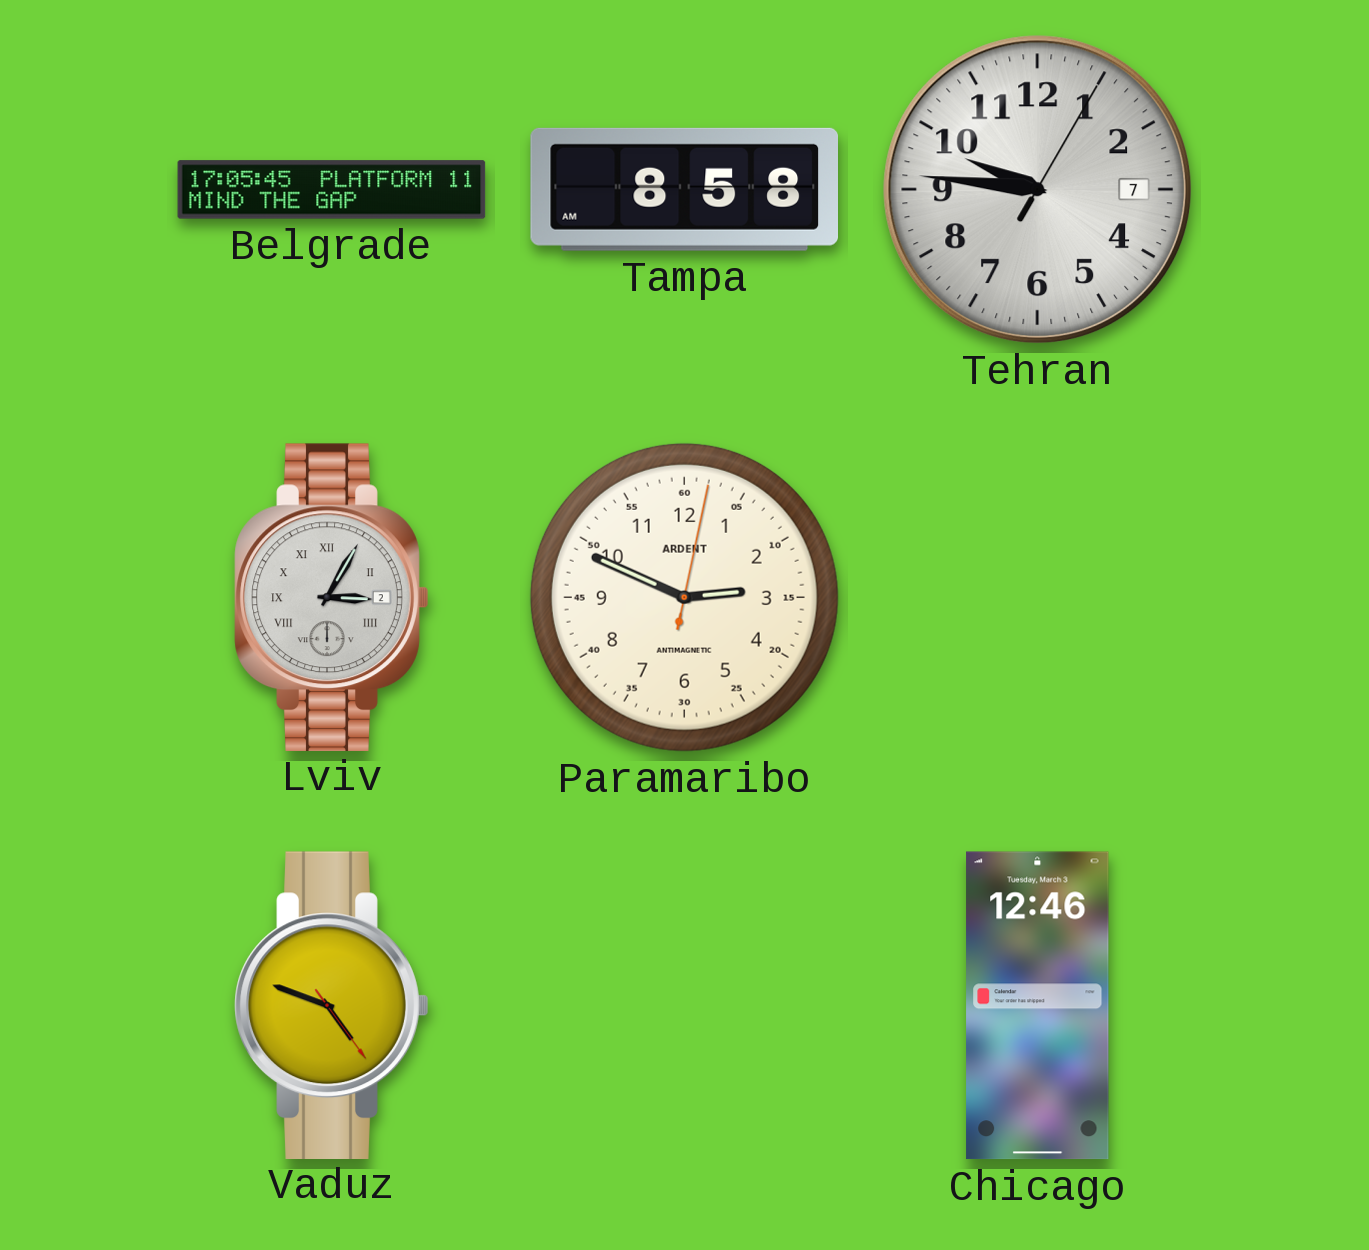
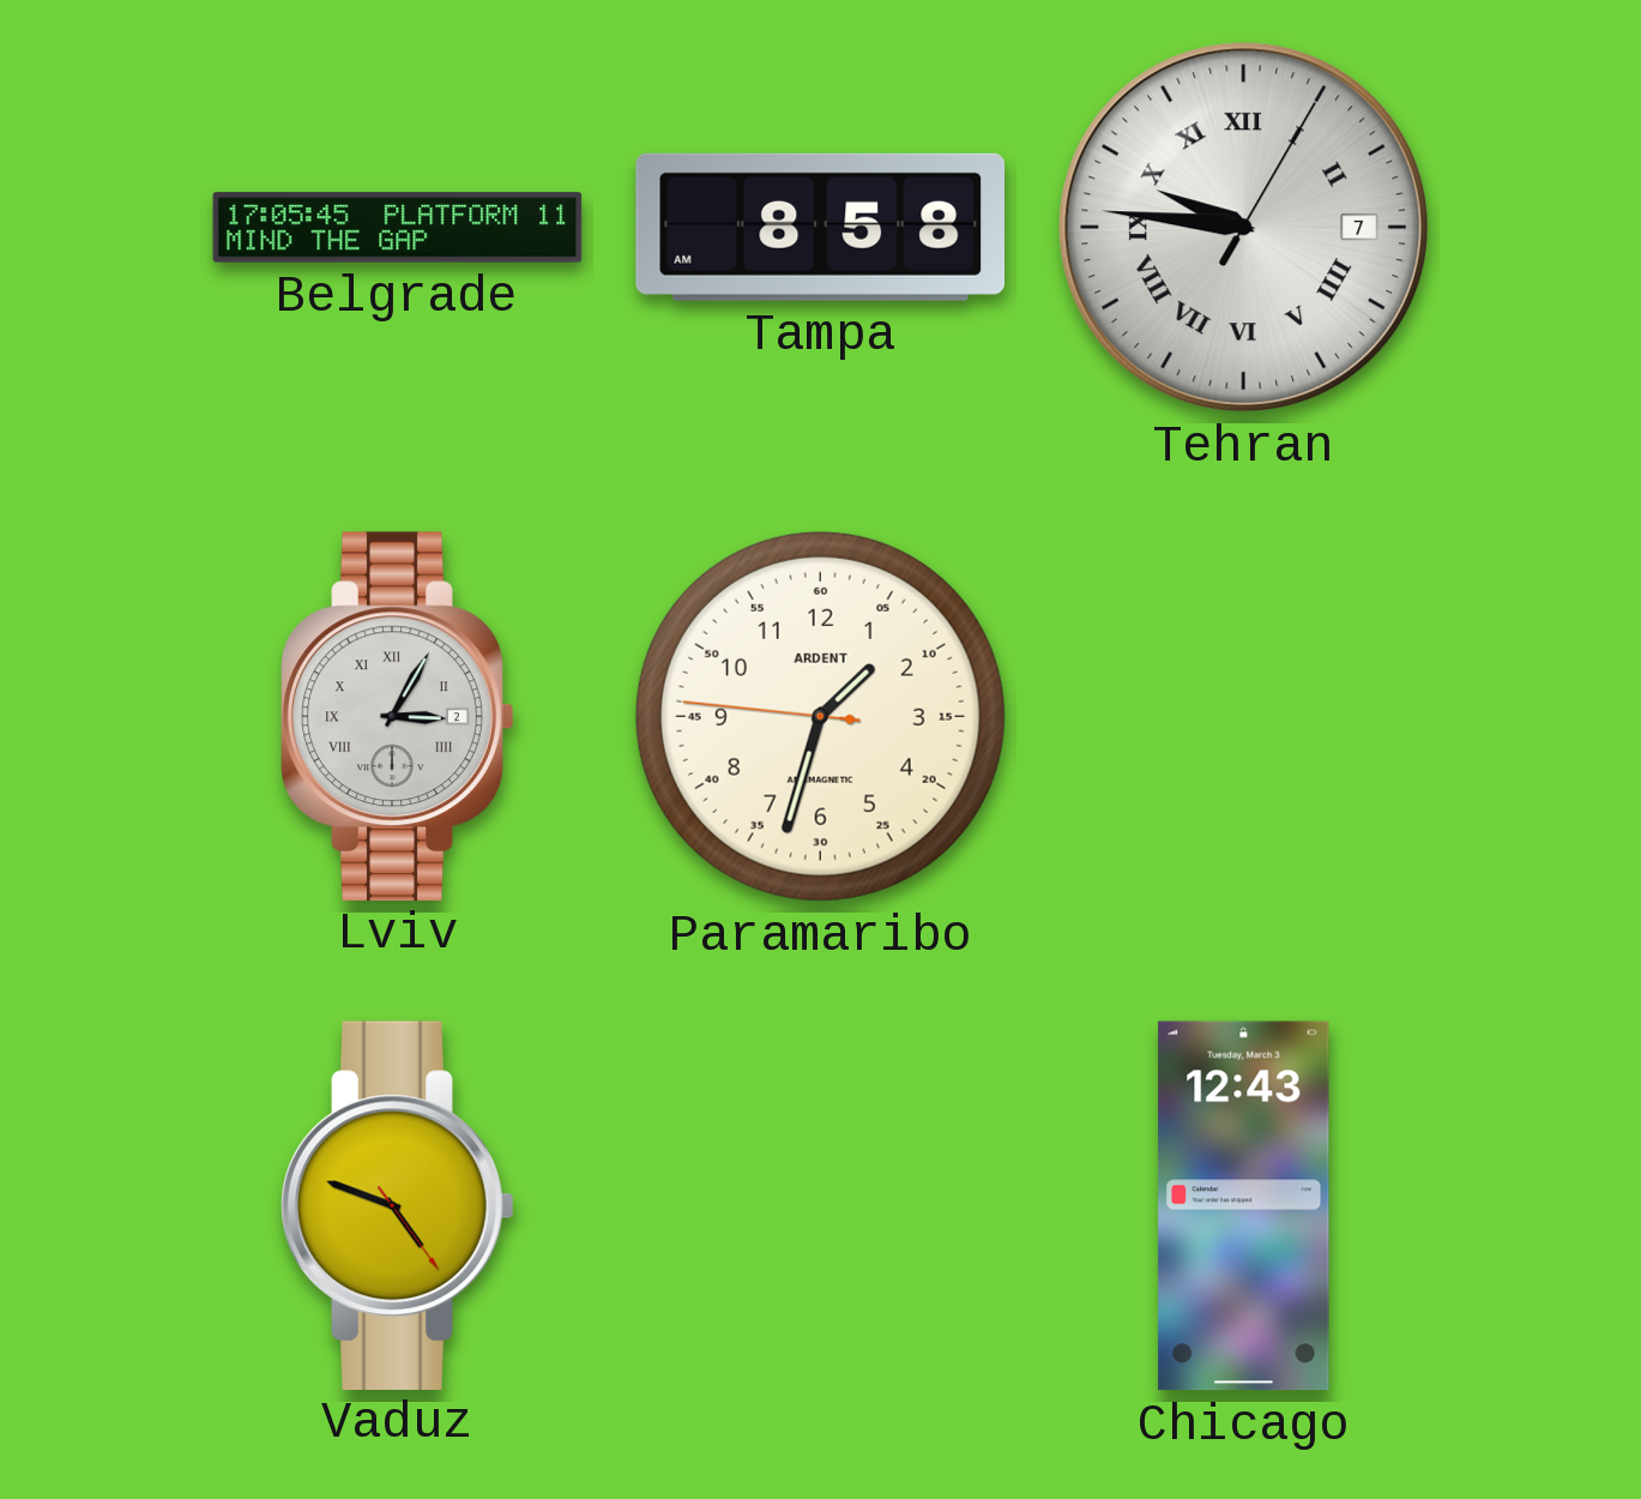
Tehran numerals: Arabic -> Roman (1244, 228)
Paramaribo: 2:49 -> 1:32 (820, 716)
Chicago: 12:46 -> 12:43 (1244, 1206)
